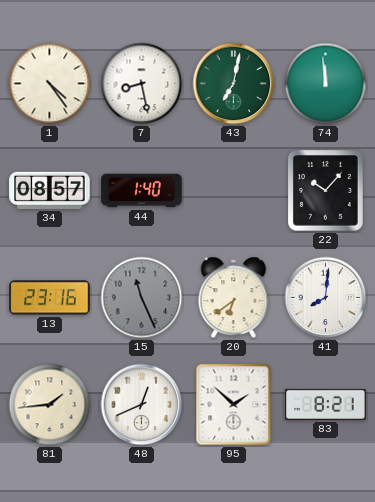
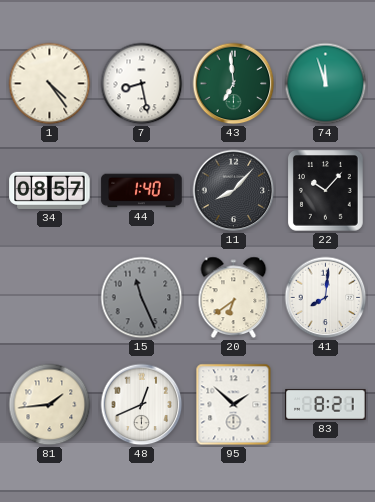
43: 7:02 -> 6:59 (234, 84)
74: 11:59 -> 11:57 (326, 84)
11: none -> 8:07 (234, 191)
13: 23:16 -> none (50, 298)
